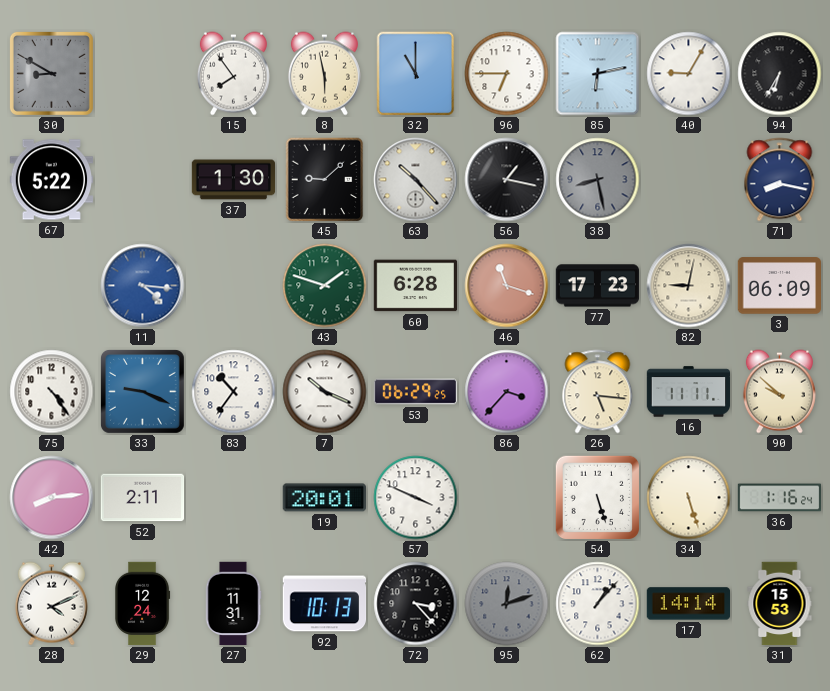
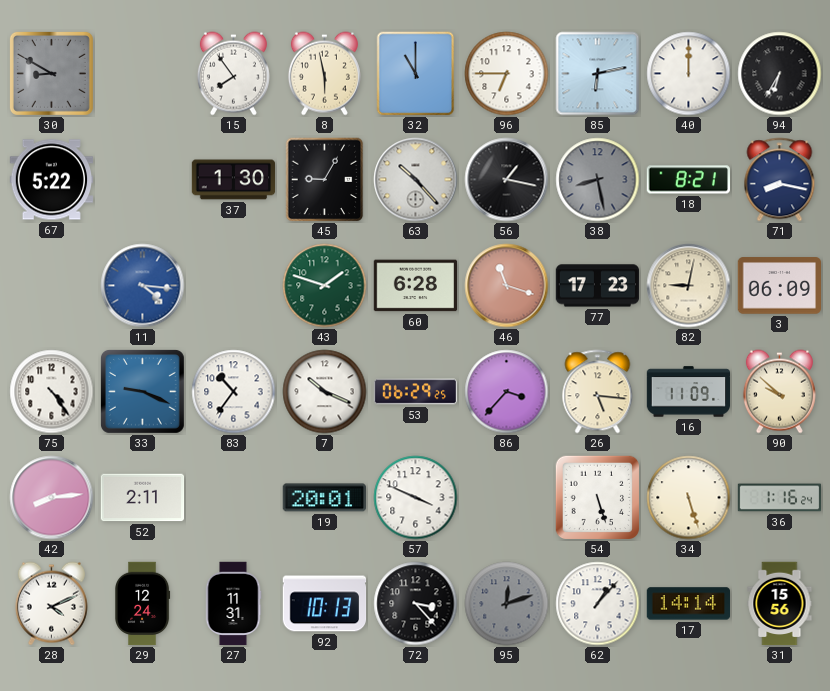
40: 9:05 -> 12:00 (689, 74)
45: 9:08 -> 9:05 (325, 180)
18: none -> 8:21 (688, 180)
16: 11:11 -> 11:09 (689, 392)
31: 15:53 -> 15:56 (780, 604)
